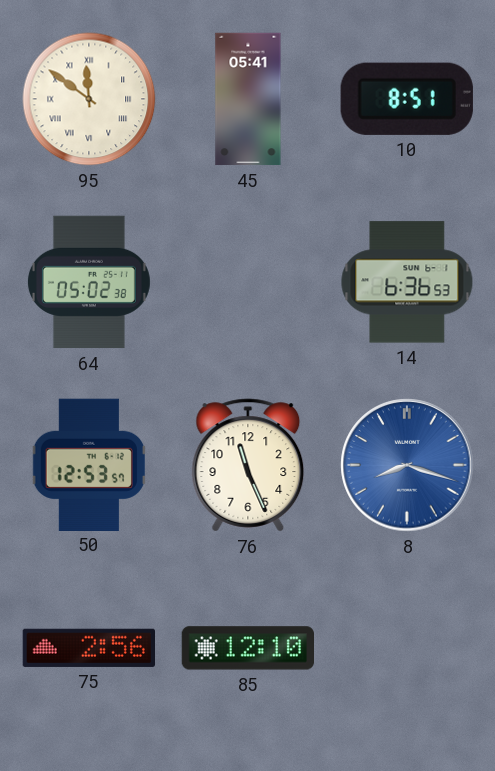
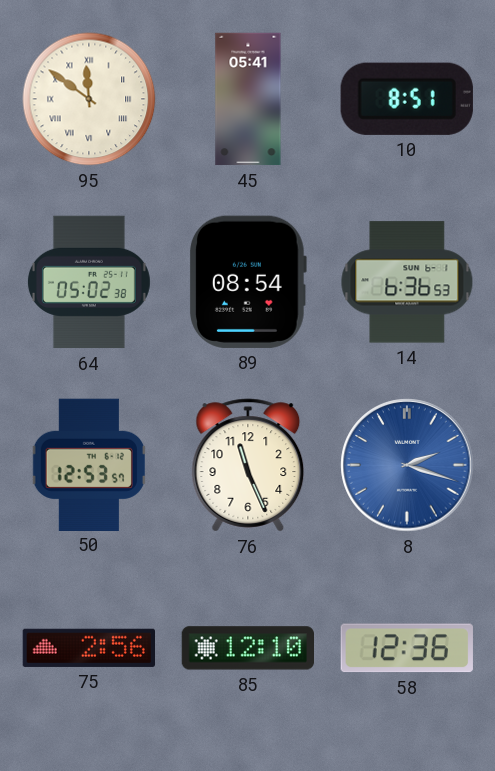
89: none -> 08:54 (247, 282)
8: 8:18 -> 2:18 (407, 465)
58: none -> 12:36 (407, 648)
